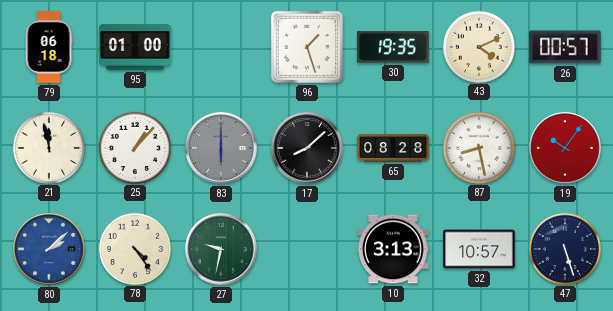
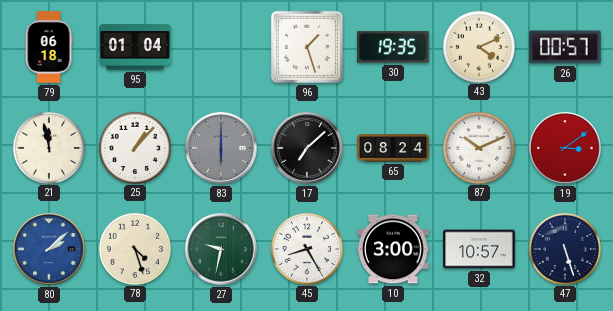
95: 01:00 -> 01:04 (135, 47)
17: 8:08 -> 7:08 (307, 148)
65: 08:28 -> 08:24 (393, 148)
87: 8:28 -> 10:11 (478, 147)
19: 10:06 -> 3:09 (565, 148)
78: 4:24 -> 4:27 (134, 248)
45: none -> 8:25 (306, 248)
10: 3:13 -> 3:00 (393, 249)
